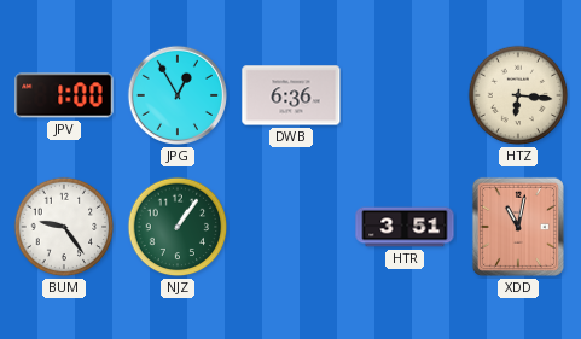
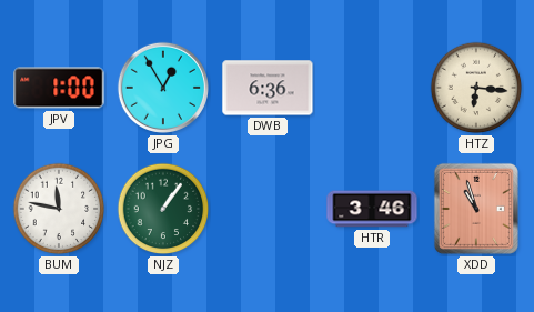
BUM: 9:24 -> 11:47 (59, 209)
HTR: 3:51 -> 3:46 (372, 209)
XDD: 11:02 -> 10:57 (476, 209)
